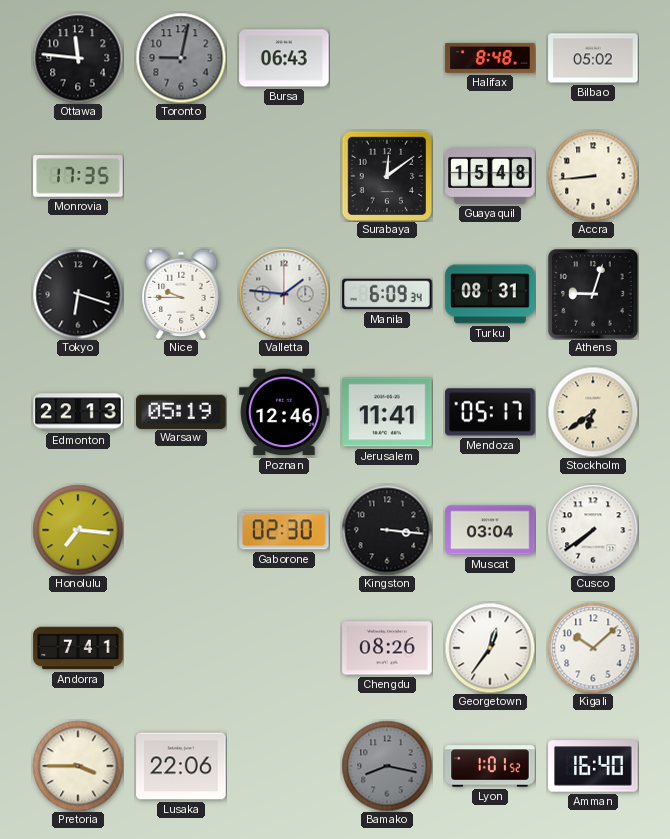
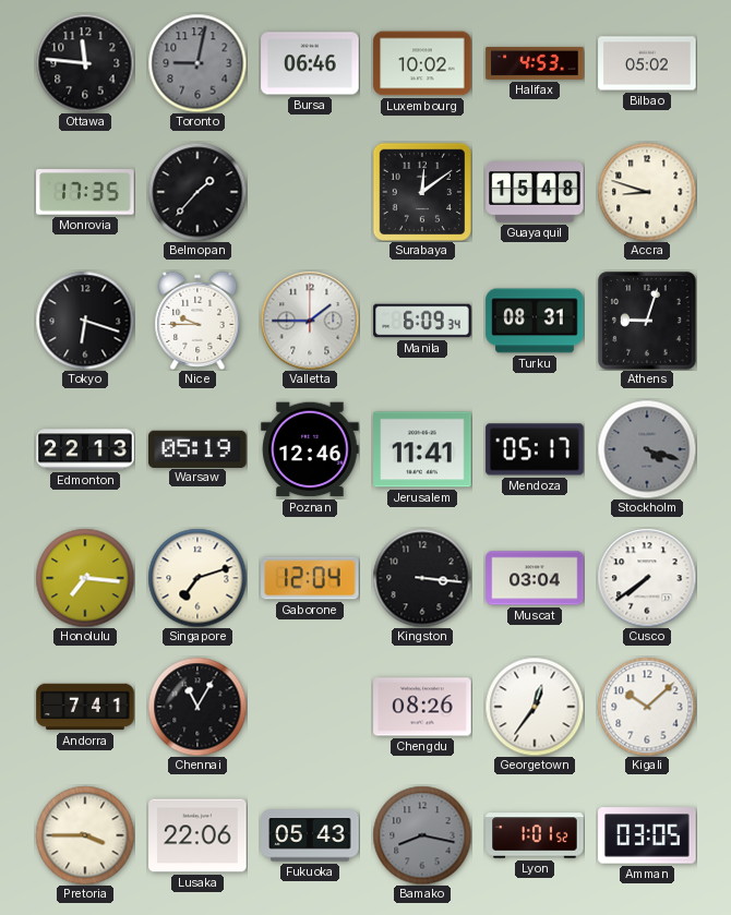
Bursa: 06:43 -> 06:46 (310, 63)
Luxembourg: none -> 10:02 (422, 63)
Halifax: 8:48 -> 4:53 (535, 63)
Belmopan: none -> 1:37 (197, 192)
Accra: 8:44 -> 8:48 (647, 192)
Valletta: 1:46 -> 1:45 (310, 321)
Stockholm: 6:39 -> 4:18 (647, 449)
Stockholm dial: cream -> grey (647, 449)
Singapore: none -> 7:12 (197, 578)
Gaborone: 02:30 -> 12:04 (310, 578)
Chennai: none -> 11:05 (197, 707)
Fukuoka: none -> 05:43 (310, 835)
Amman: 16:40 -> 03:05 (647, 835)
